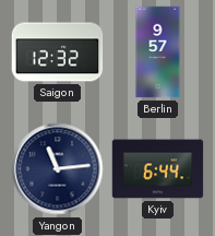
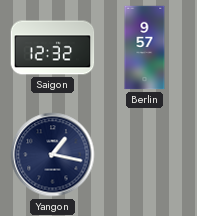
Yangon: 11:14 -> 1:17 (53, 155)
Kyiv: 6:44 -> none (158, 169)
